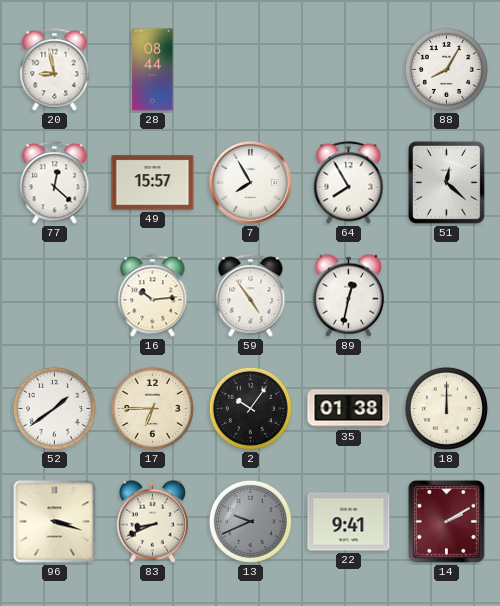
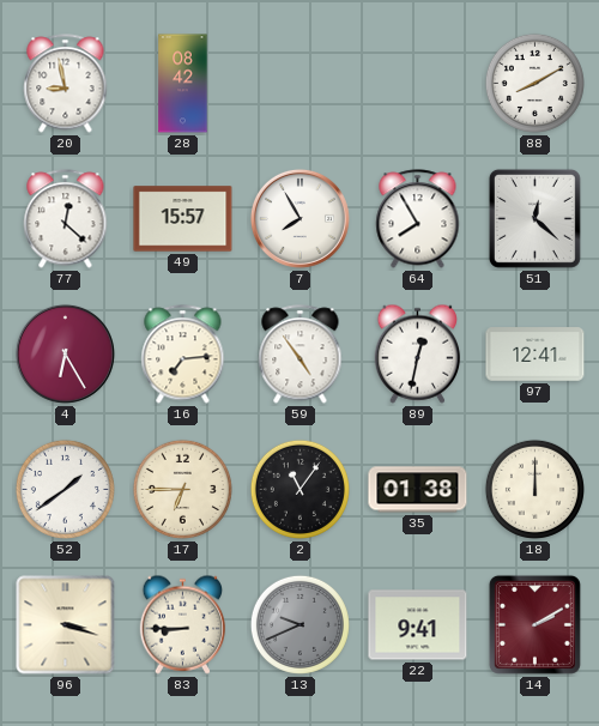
28: 08:44 -> 08:42 (183, 84)
88: 8:05 -> 8:10 (534, 83)
4: none -> 6:25 (65, 353)
16: 10:14 -> 7:14 (183, 355)
97: none -> 12:41 (536, 355)
2: 10:06 -> 11:06 (299, 489)
83: 8:41 -> 8:45 (182, 624)
